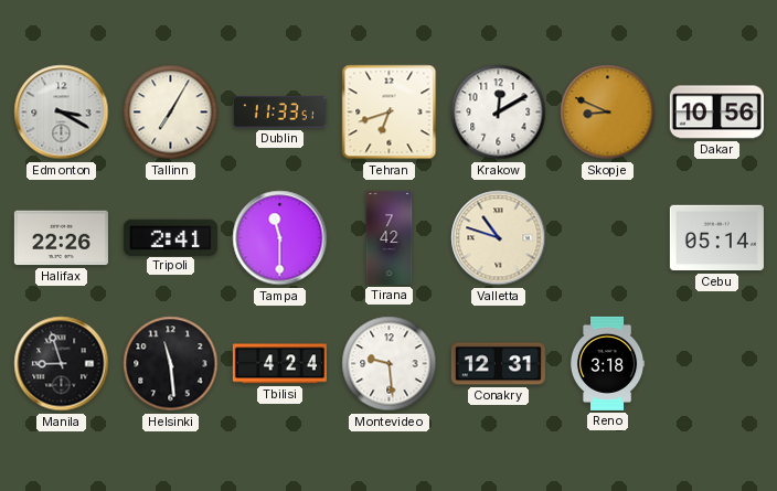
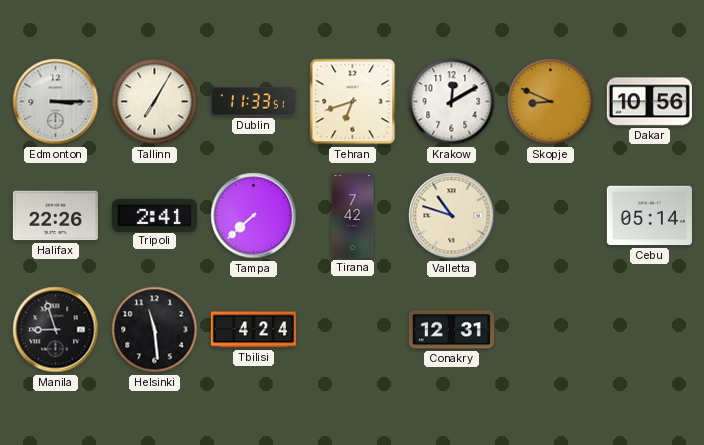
Edmonton: 3:20 -> 3:15 (56, 102)
Tampa: 11:30 -> 7:38 (254, 216)
Montevideo: 9:29 -> none (390, 364)
Reno: 3:18 -> none (607, 363)
